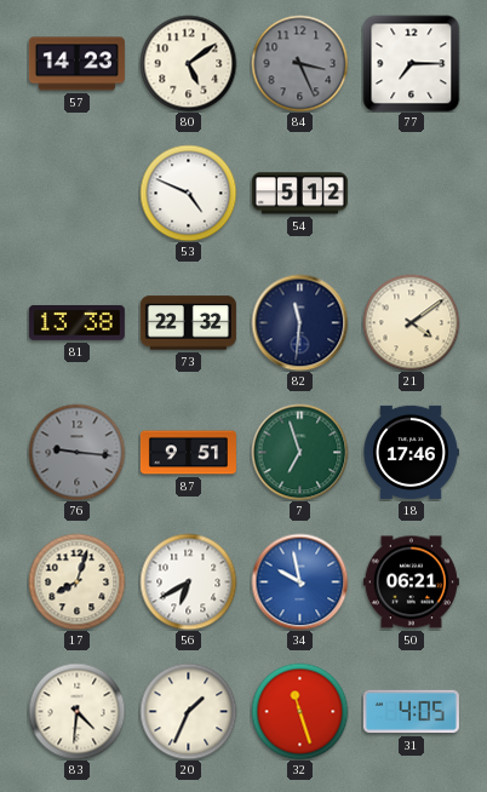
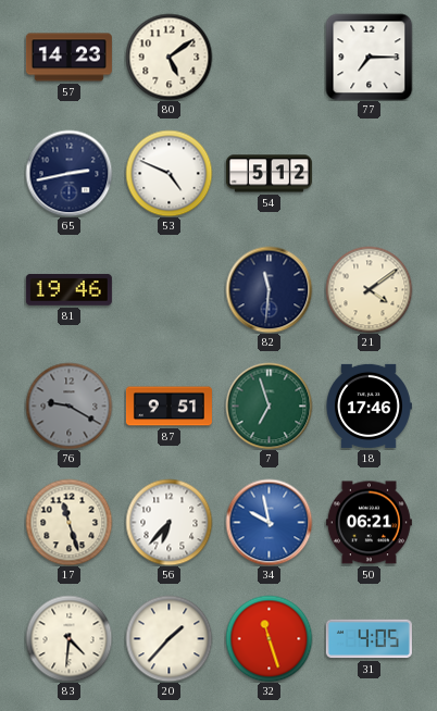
84: 3:26 -> none (299, 63)
65: none -> 2:43 (68, 173)
81: 13:38 -> 19:46 (68, 289)
73: 22:32 -> none (188, 323)
76: 9:16 -> 9:20 (68, 406)
17: 8:03 -> 11:27 (68, 522)
56: 6:40 -> 6:37 (168, 522)
20: 1:34 -> 1:37 (168, 638)
